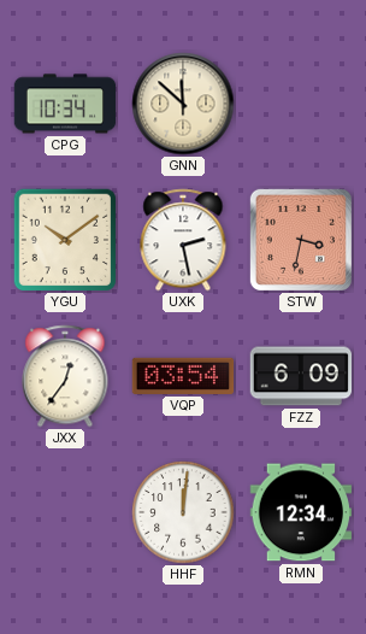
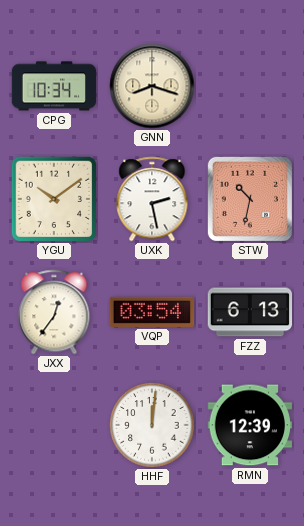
GNN: 11:52 -> 8:18 (152, 86)
STW: 3:32 -> 10:32 (250, 199)
FZZ: 6:09 -> 6:13 (250, 312)
RMN: 12:34 -> 12:39 (250, 425)
